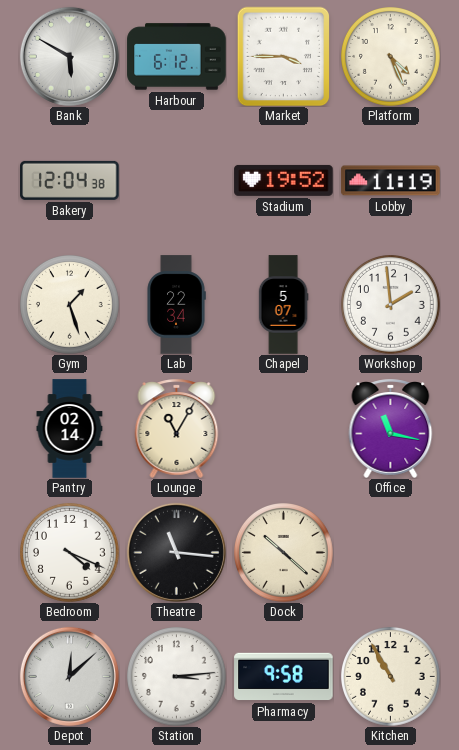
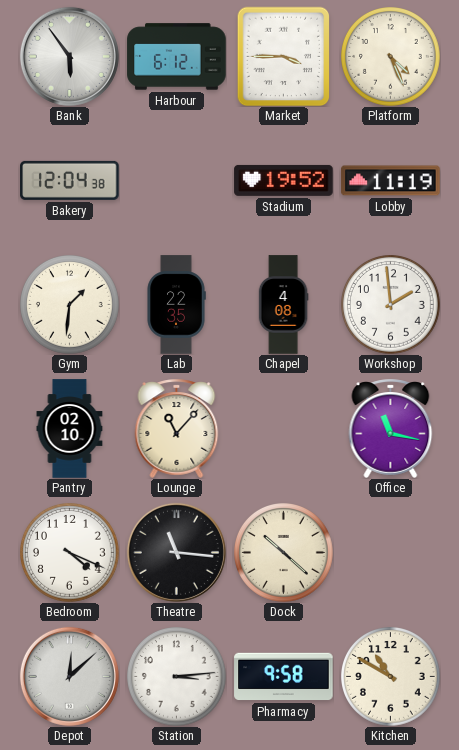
Bank: 5:50 -> 5:54 (69, 56)
Gym: 1:27 -> 1:31 (70, 305)
Lab: 22:34 -> 22:35 (176, 305)
Chapel: 5:07 -> 4:08 (283, 305)
Pantry: 02:14 -> 02:10 (70, 429)
Lounge: 11:05 -> 11:07 (177, 428)
Kitchen: 10:55 -> 10:50 (391, 677)
